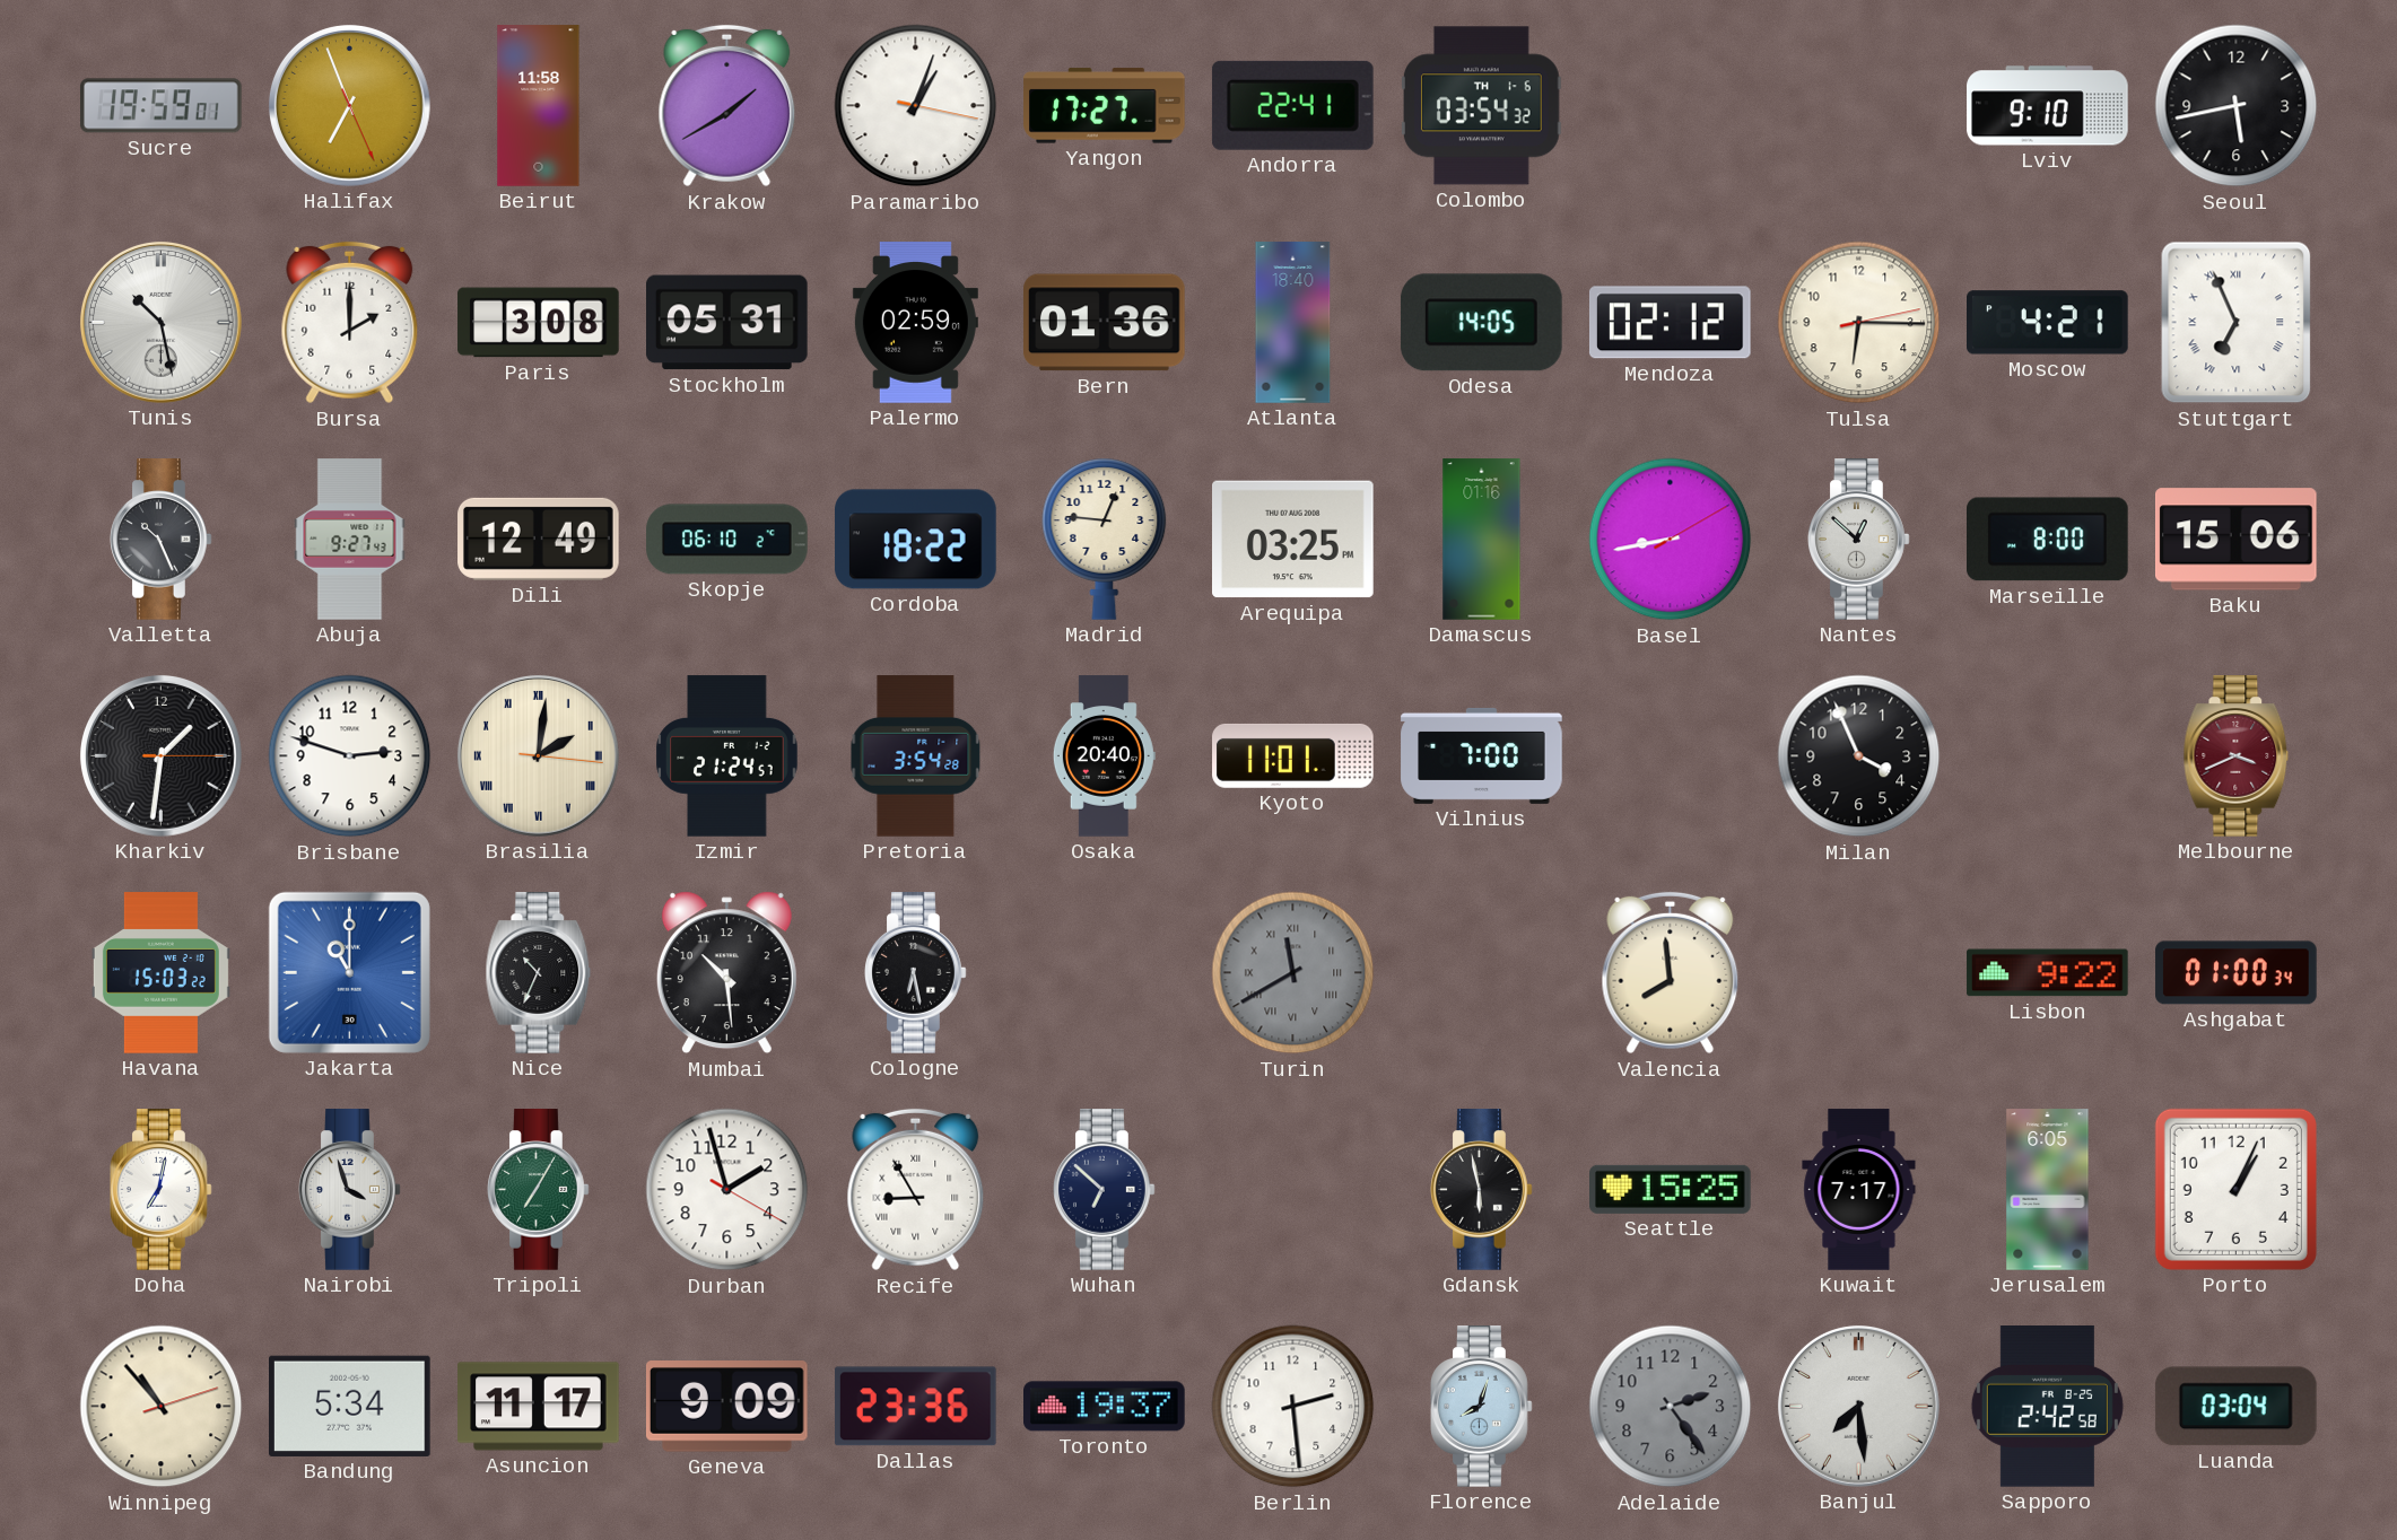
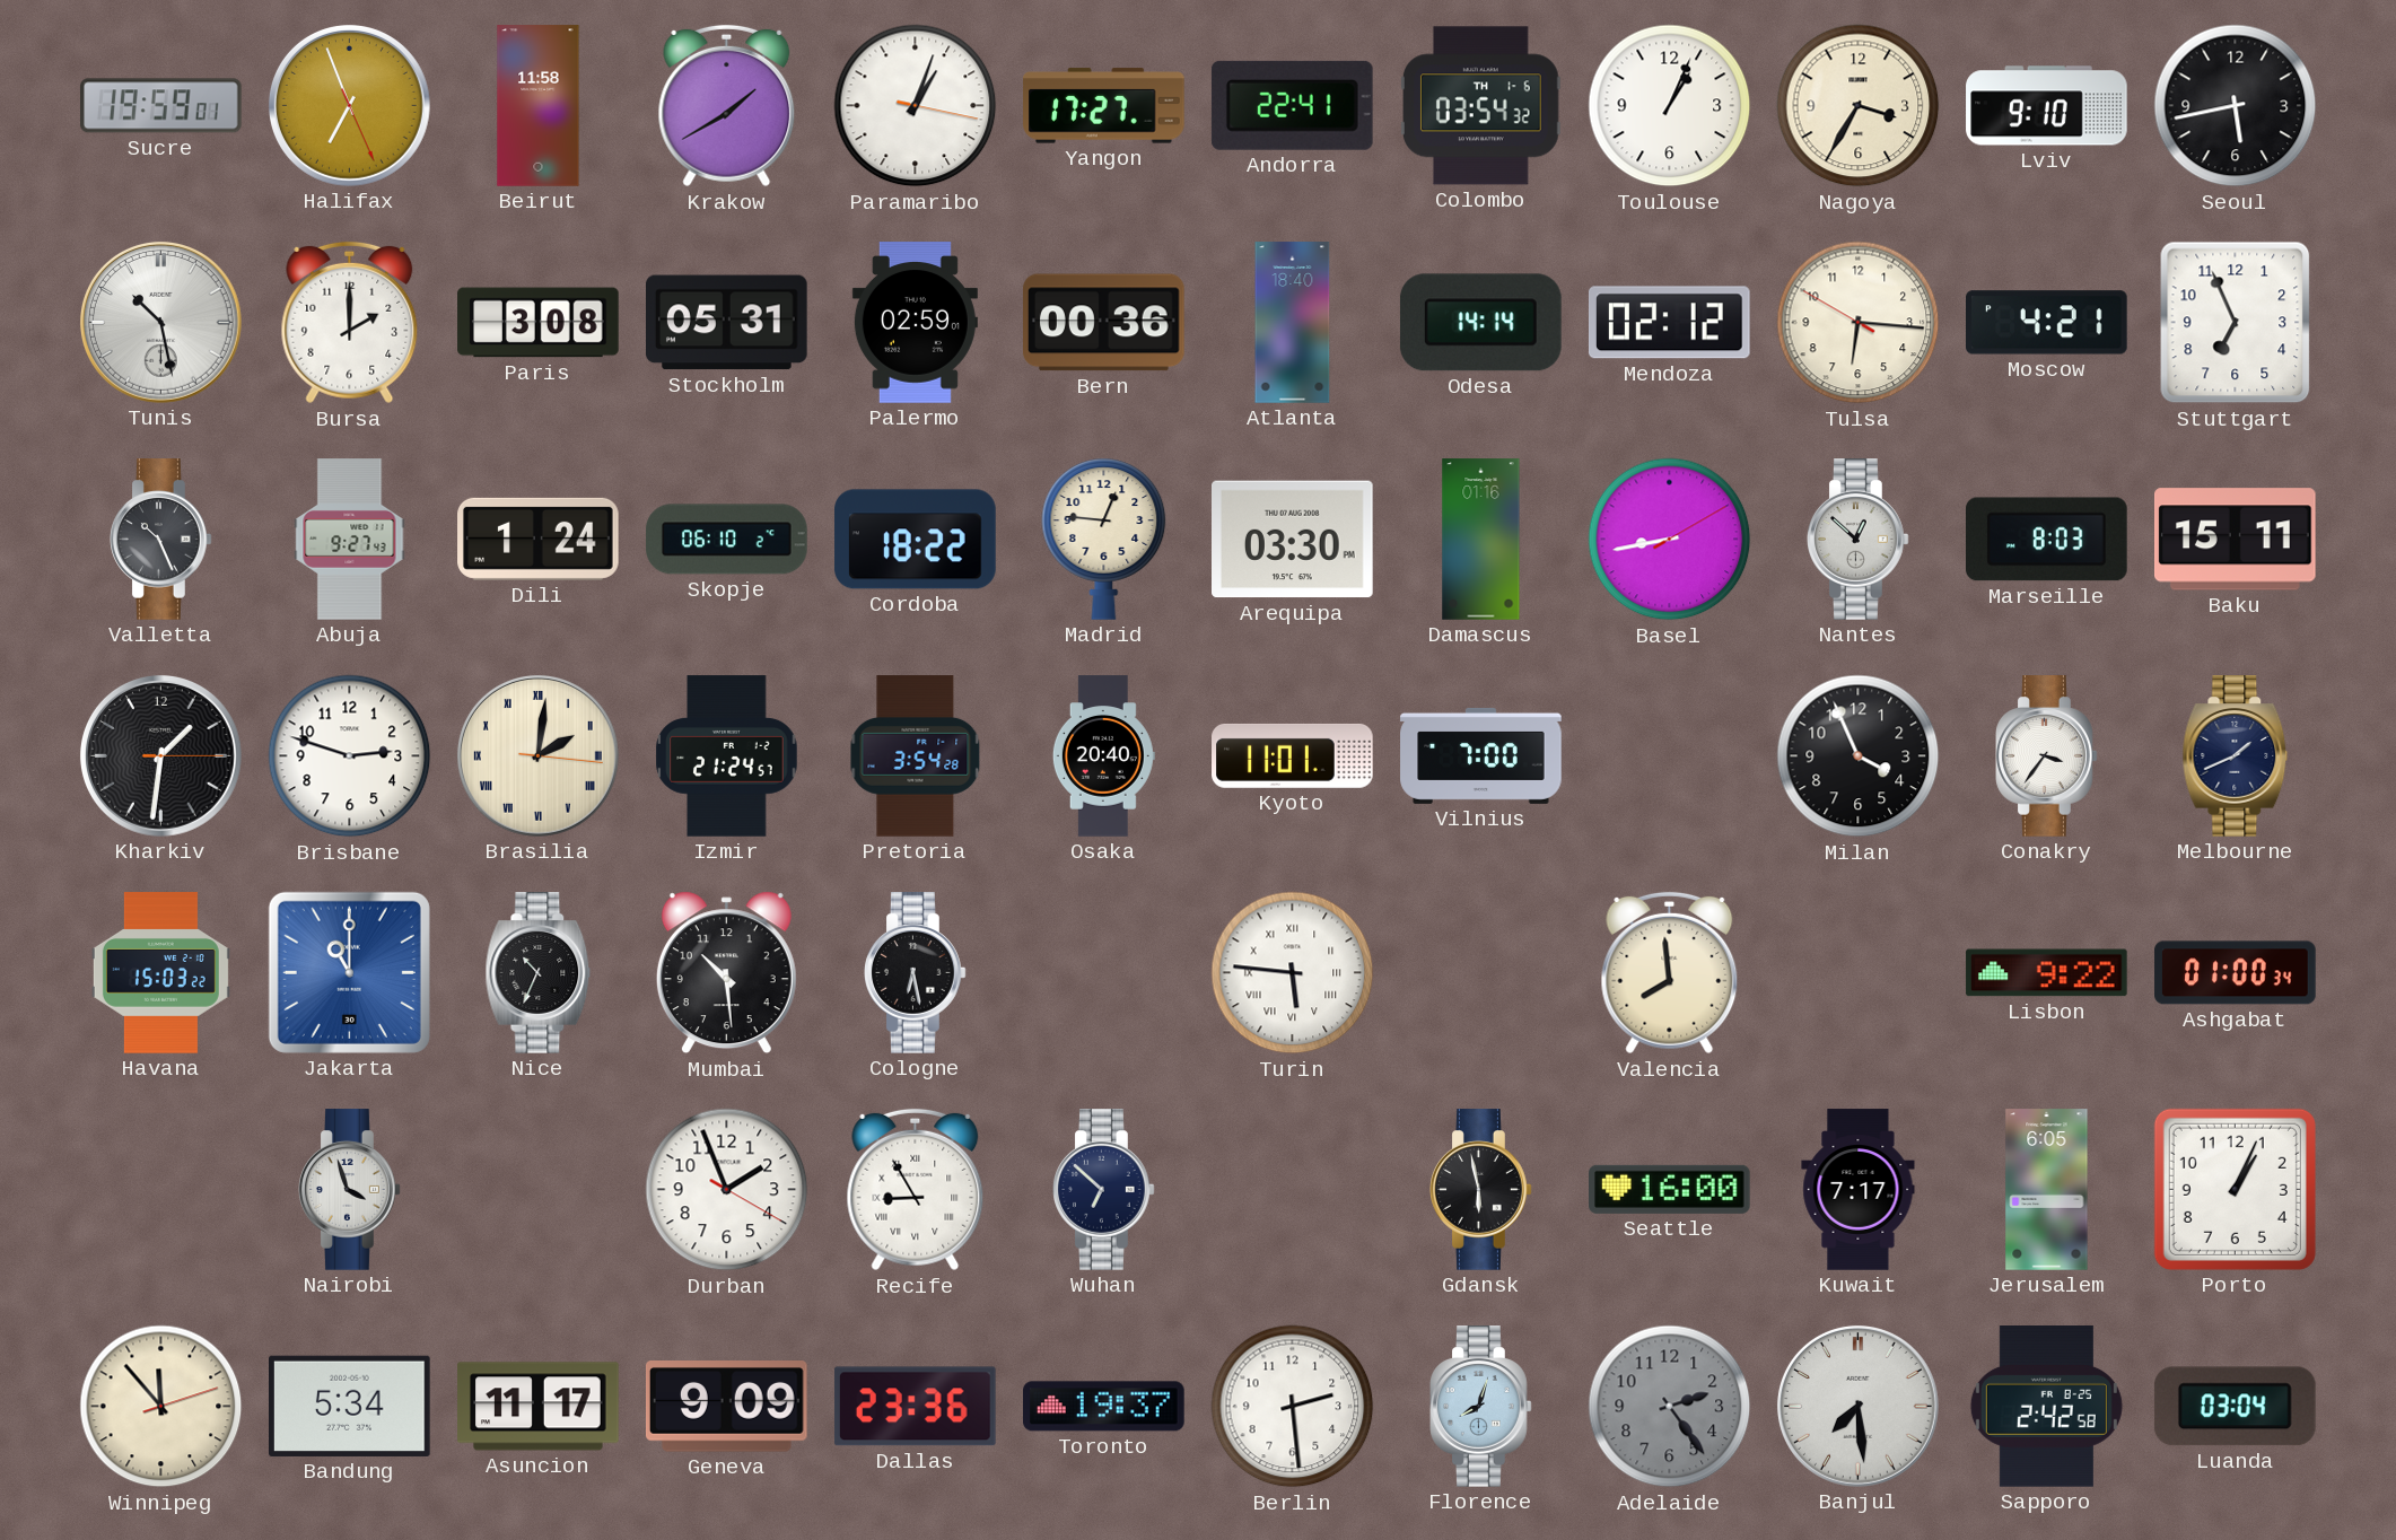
Toulouse: none -> 1:04 (1670, 106)
Nagoya: none -> 3:35 (1859, 106)
Bern: 01:36 -> 00:36 (1104, 323)
Odesa: 14:05 -> 14:14 (1480, 323)
Tulsa: 6:15:13 -> 6:15:50 (1859, 323)
Stuttgart numerals: Roman -> Arabic (2236, 323)
Dili: 12:49 -> 1:24 (539, 539)
Arequipa: 03:25 -> 03:30 (1293, 540)
Marseille: 8:00 -> 8:03 (2047, 540)
Baku: 15:06 -> 15:11 (2236, 540)
Conakry: none -> 3:36 (2047, 756)
Melbourne: 3:41 -> 1:41 (2236, 756)
Melbourne dial: burgundy -> navy (2236, 756)
Turin: 11:40 -> 5:46 (1293, 973)
Turin dial: grey -> white (1293, 973)
Doha: 7:02 -> none (162, 1190)
Tripoli: 7:05 -> none (539, 1190)
Durban: 1:57 -> 1:56 (727, 1190)
Seattle: 15:25 -> 16:00 (1670, 1189)
Winnipeg: 10:53 -> 11:53 (161, 1407)
